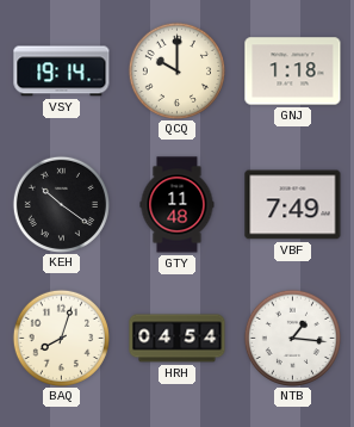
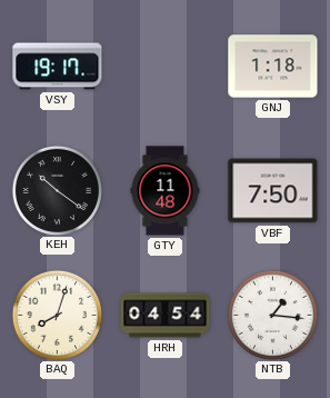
VSY: 19:14 -> 19:17 (58, 67)
QCQ: 10:00 -> none (176, 70)
VBF: 7:49 -> 7:50 (273, 191)
